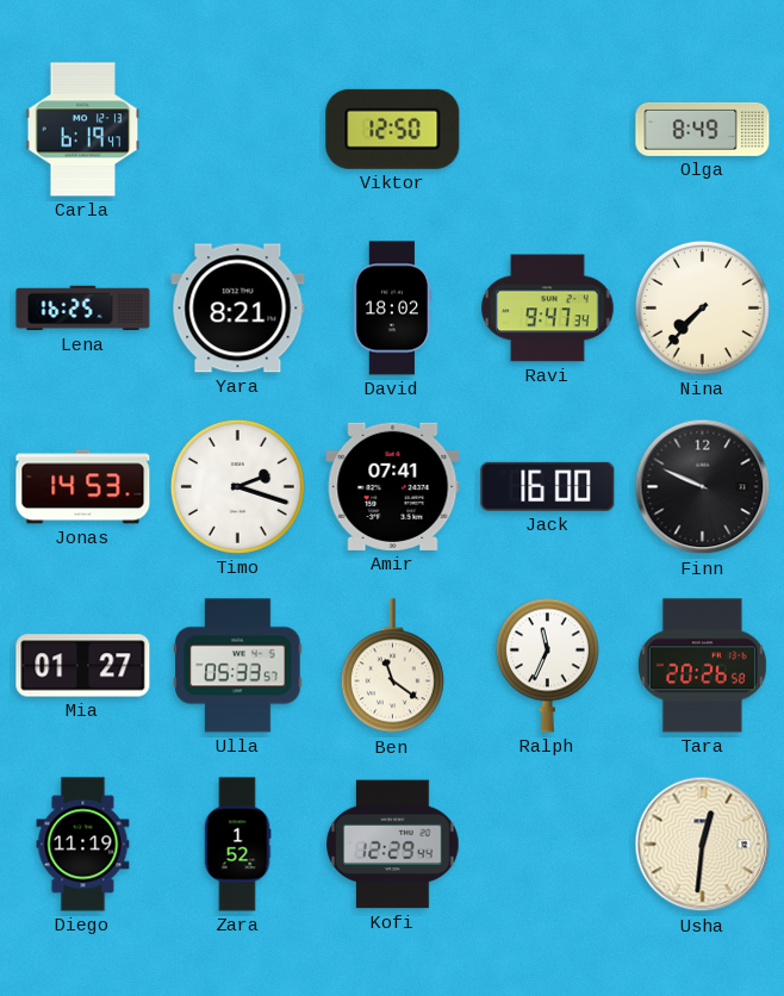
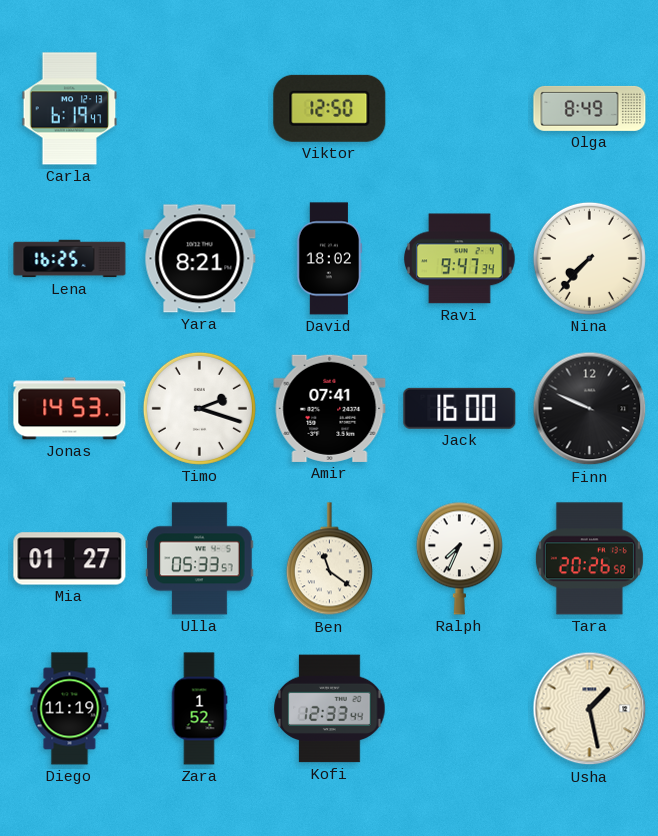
Ralph: 11:34 -> 7:34 (459, 558)
Kofi: 12:29 -> 12:33 (330, 709)
Usha: 12:31 -> 1:28 (590, 709)
